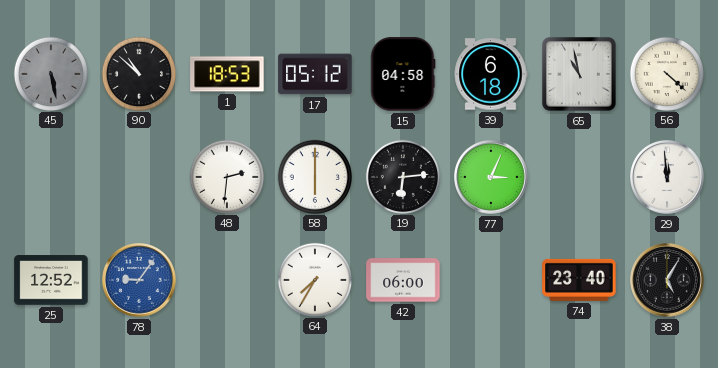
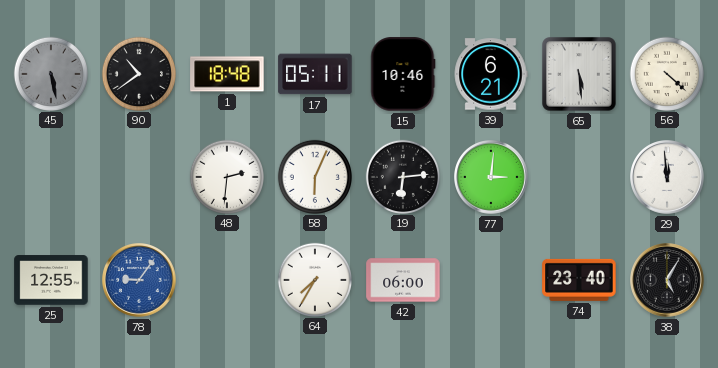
90: 10:52 -> 10:39 (138, 73)
1: 18:53 -> 18:48 (227, 74)
17: 05:12 -> 05:11 (315, 74)
15: 04:58 -> 10:46 (403, 74)
39: 6:18 -> 6:21 (491, 74)
65: 10:58 -> 5:29 (579, 74)
58: 6:00 -> 6:04 (314, 176)
77: 3:04 -> 3:01 (492, 178)
25: 12:52 -> 12:55 (51, 280)
